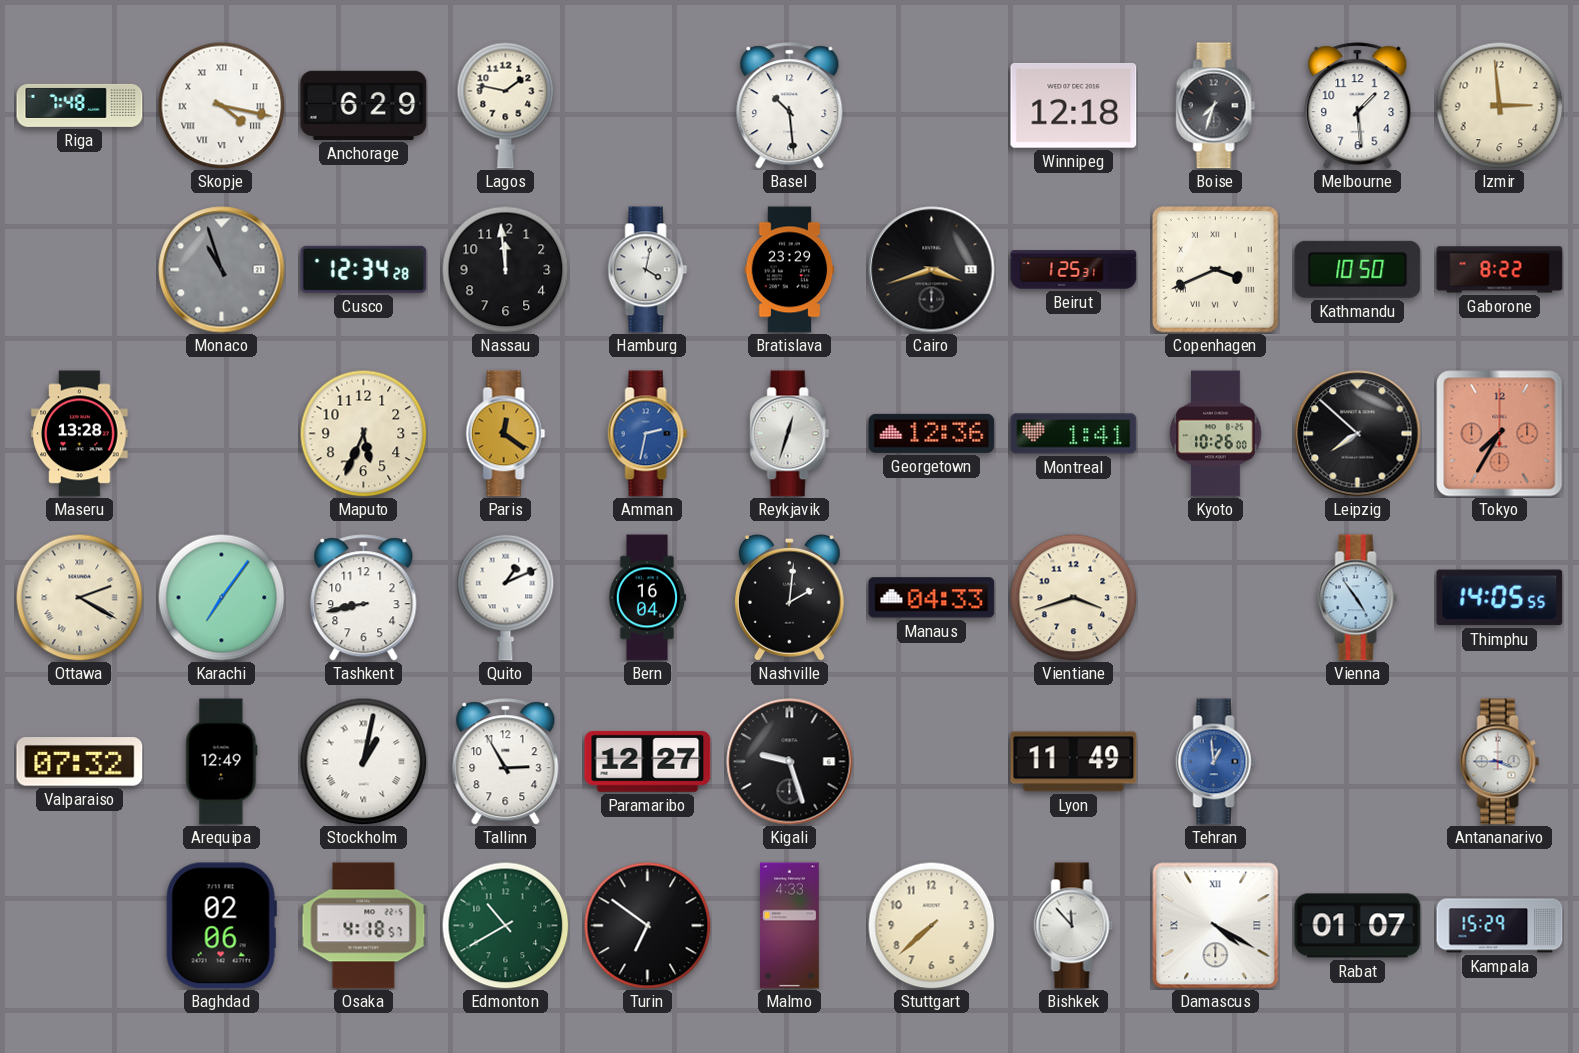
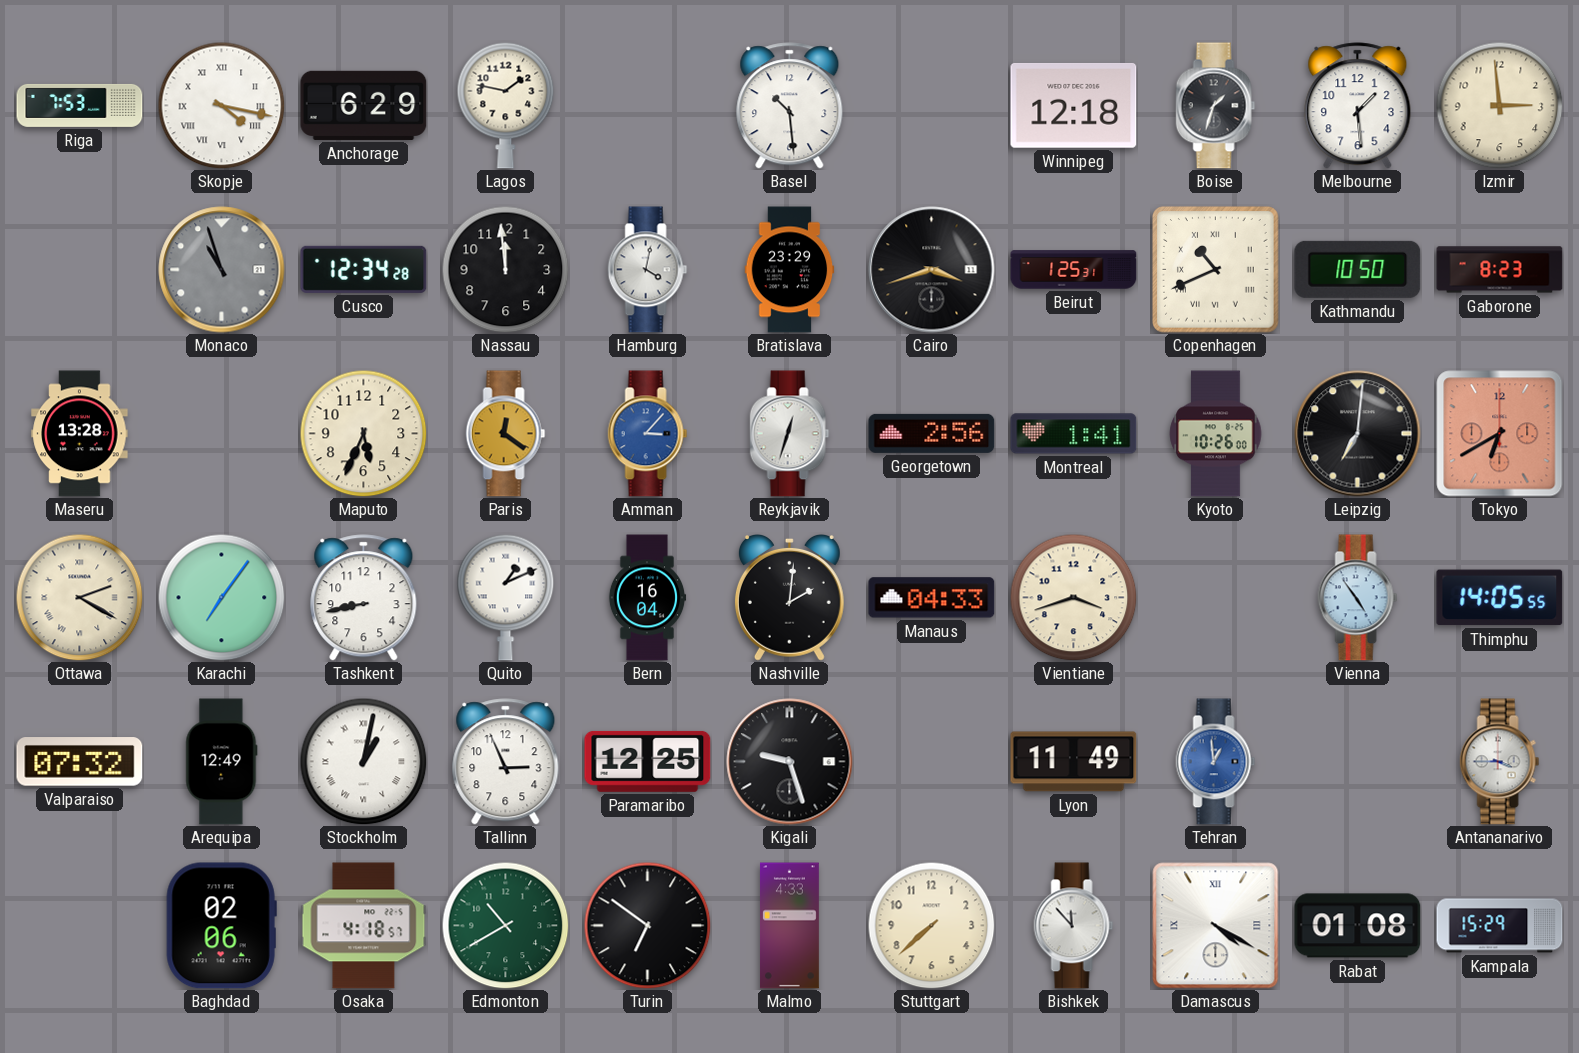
Riga: 7:48 -> 7:53 (80, 105)
Boise: 7:33 -> 1:33 (1216, 106)
Copenhagen: 3:41 -> 10:41 (1216, 270)
Gaborone: 8:22 -> 8:23 (1500, 270)
Amman: 2:32 -> 3:07 (648, 434)
Georgetown: 12:36 -> 2:56 (932, 433)
Leipzig: 7:52 -> 7:01 (1358, 434)
Tokyo: 7:35 -> 6:40 (1500, 434)
Tallinn: 2:55 -> 2:56 (506, 762)
Paramaribo: 12:27 -> 12:25 (648, 761)
Rabat: 01:07 -> 01:08 (1358, 926)
